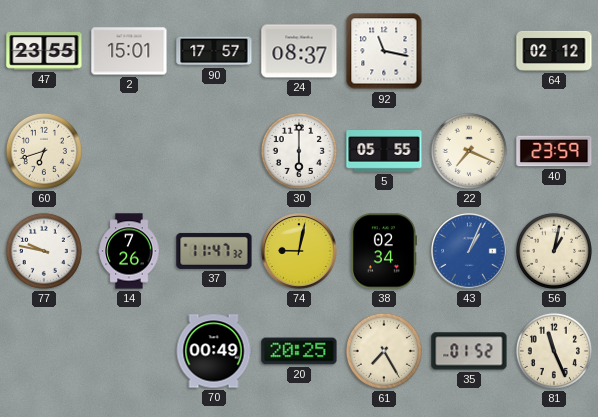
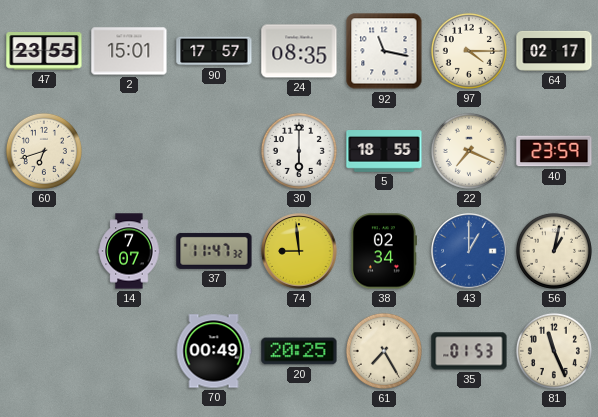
24: 08:37 -> 08:35 (299, 51)
97: none -> 4:15 (469, 51)
64: 02:12 -> 02:17 (554, 51)
5: 05:55 -> 18:55 (384, 152)
77: 9:47 -> none (44, 251)
14: 7:26 -> 7:07 (129, 251)
74: 9:02 -> 8:59 (299, 251)
43: 1:04 -> 1:00 (469, 251)
35: 01:52 -> 01:53 (469, 351)
